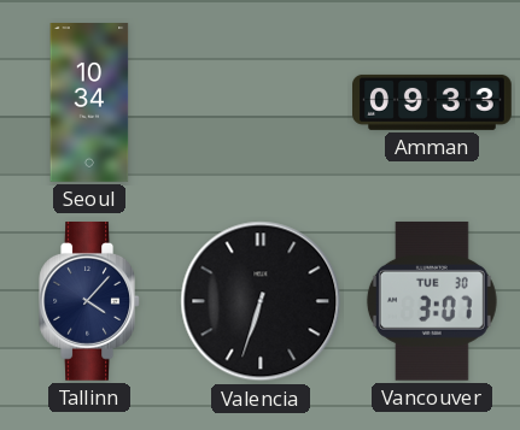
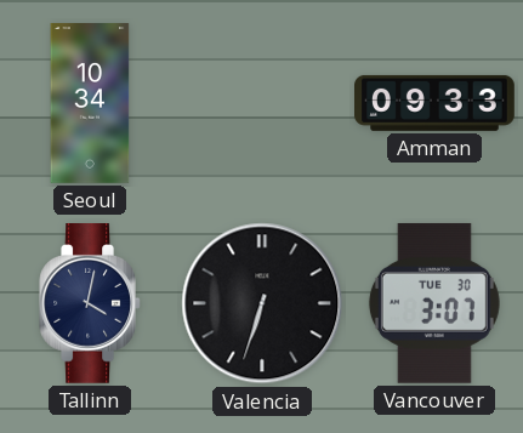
Tallinn: 4:07 -> 4:02 (90, 304)
